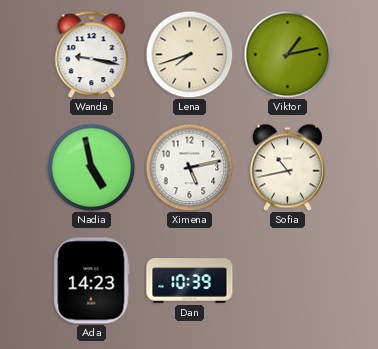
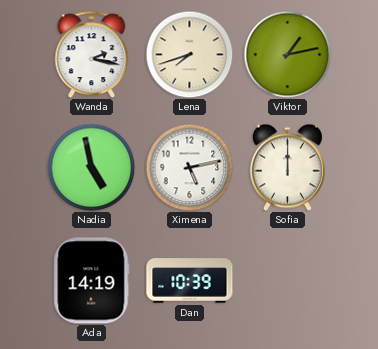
Wanda: 9:17 -> 2:17 (92, 54)
Sofia: 10:43 -> 12:00 (287, 167)
Ada: 14:23 -> 14:19 (92, 281)
